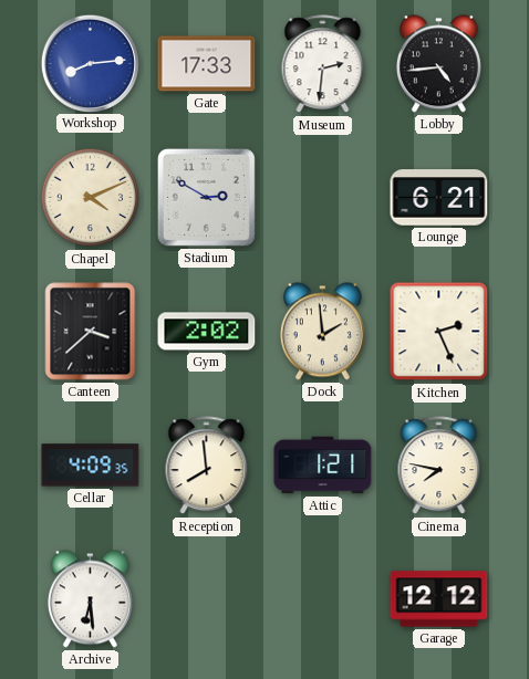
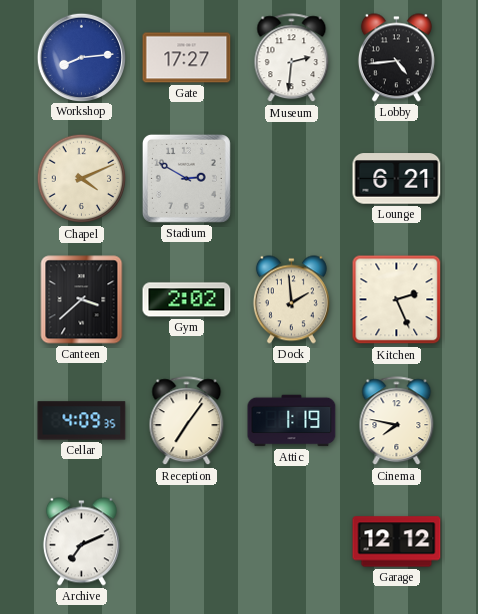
Gate: 17:33 -> 17:27 (187, 58)
Reception: 7:59 -> 7:06 (187, 421)
Attic: 1:21 -> 1:19 (292, 421)
Archive: 6:29 -> 7:11 (81, 542)
